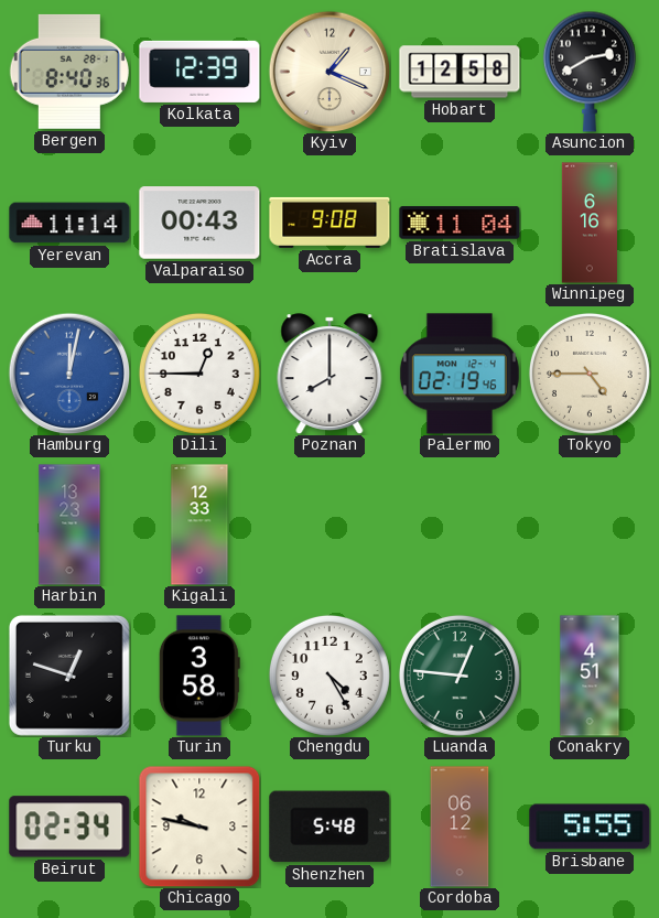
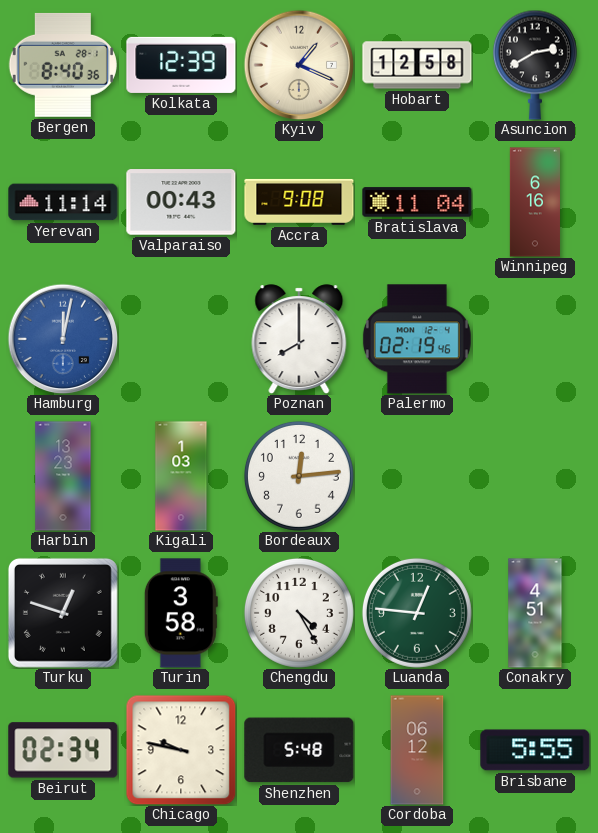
Dili: 12:45 -> none (199, 374)
Tokyo: 4:45 -> none (590, 374)
Kigali: 12:33 -> 1:03 (181, 476)
Bordeaux: none -> 12:14 (299, 476)
